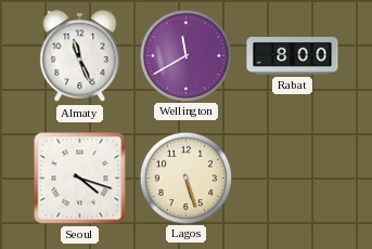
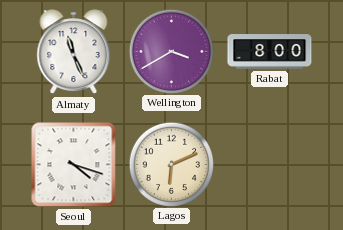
Wellington: 11:40 -> 3:40 (171, 51)
Lagos: 5:27 -> 6:11 (171, 164)
